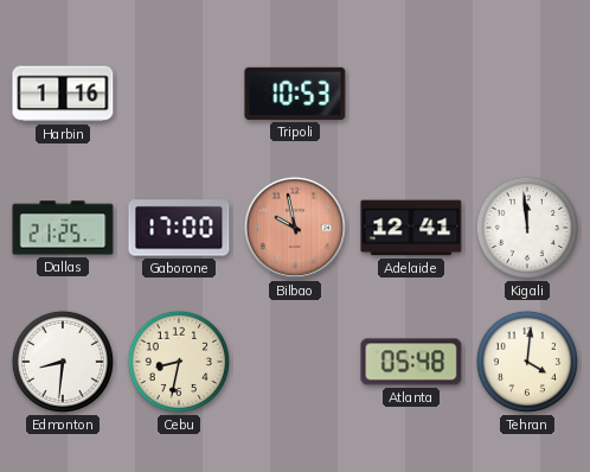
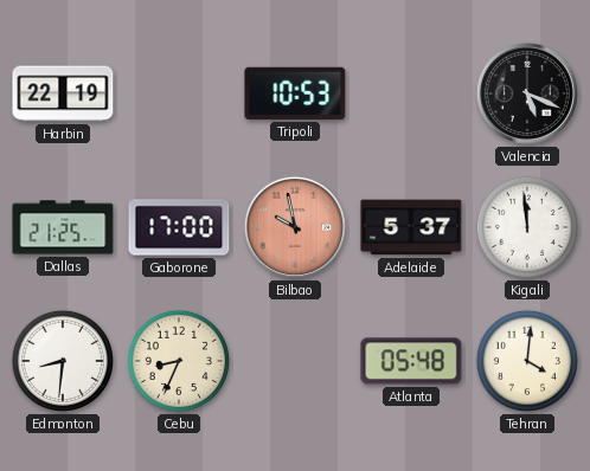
Harbin: 1:16 -> 22:19 (63, 93)
Valencia: none -> 5:19 (527, 93)
Adelaide: 12:41 -> 5:37 (411, 227)
Cebu: 8:32 -> 8:34 (179, 361)
